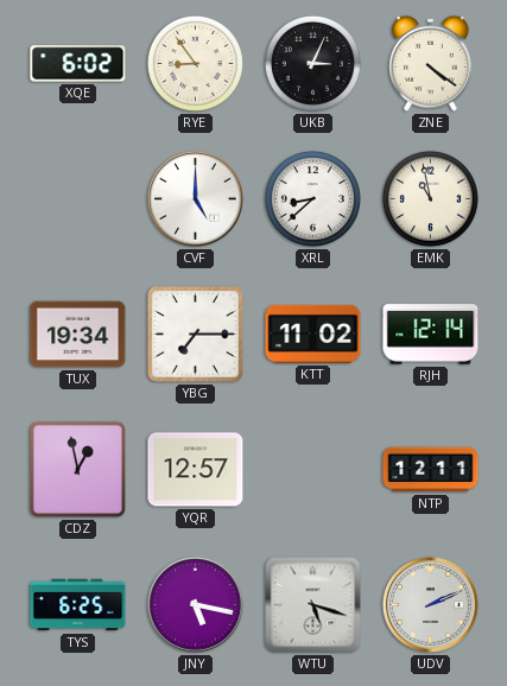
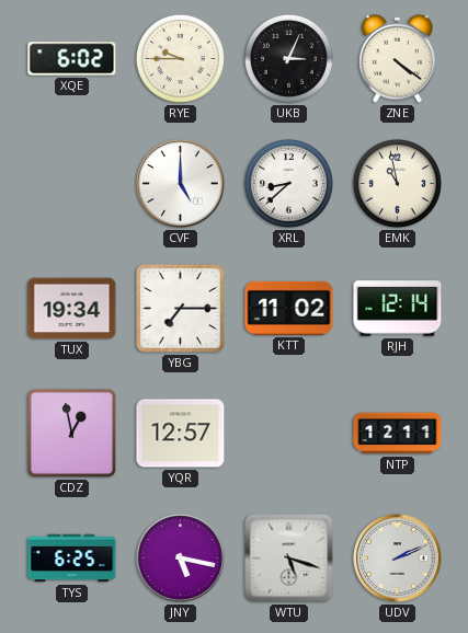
RYE: 8:54 -> 9:45 (180, 58)
